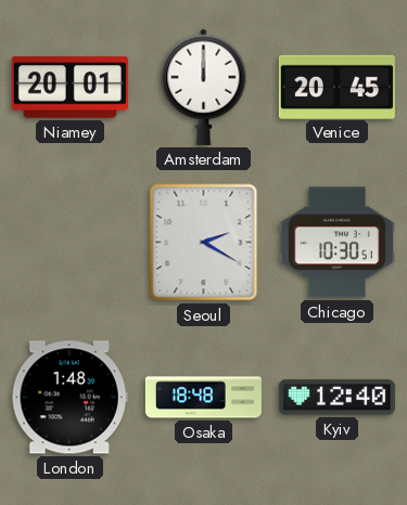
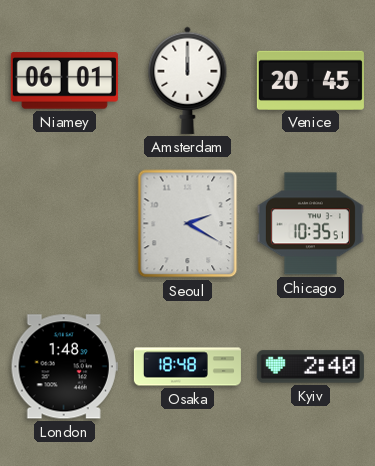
Niamey: 20:01 -> 06:01 (64, 81)
Chicago: 10:30 -> 10:35 (310, 224)
Kyiv: 12:40 -> 2:40 (310, 367)
